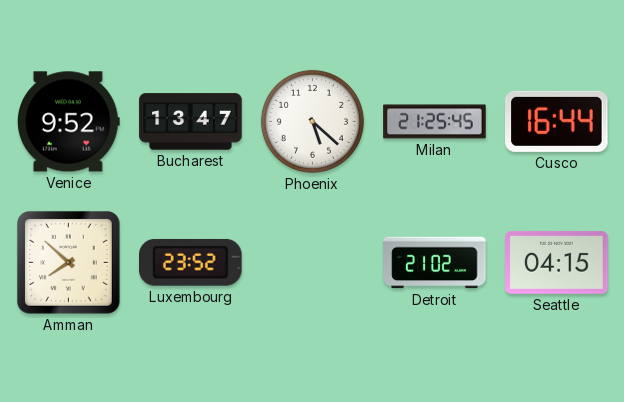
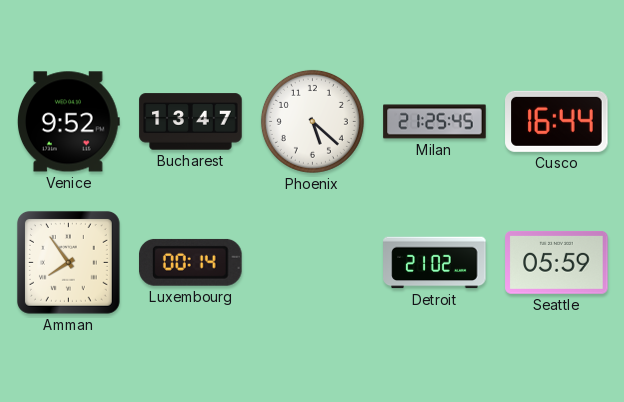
Amman: 7:52 -> 7:54 (69, 263)
Luxembourg: 23:52 -> 00:14 (191, 262)
Seattle: 04:15 -> 05:59 (557, 262)
